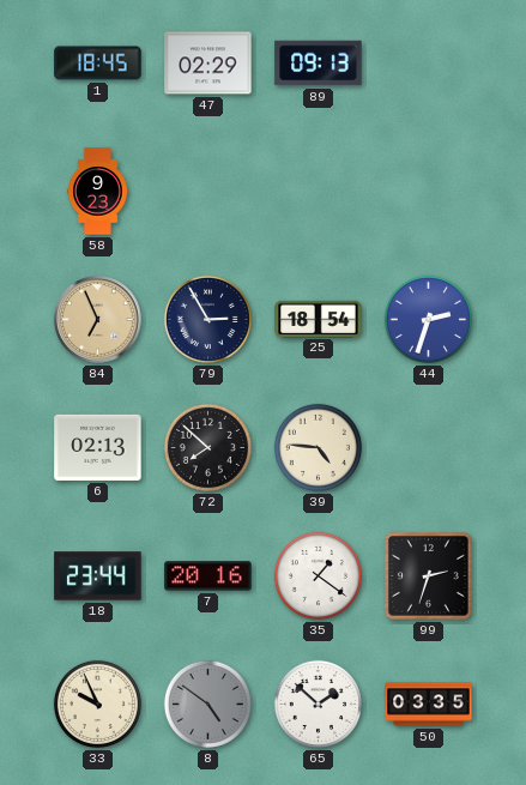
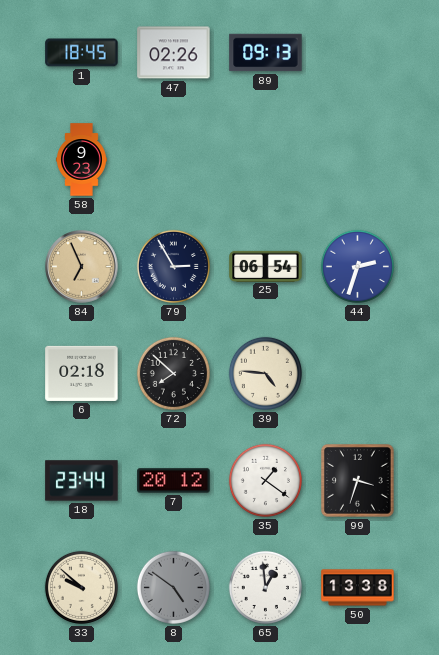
47: 02:29 -> 02:26 (174, 53)
25: 18:54 -> 06:54 (266, 266)
6: 02:13 -> 02:18 (82, 373)
7: 20:16 -> 20:12 (174, 481)
99: 2:33 -> 3:33 (358, 481)
33: 9:56 -> 9:52 (81, 587)
65: 1:52 -> 12:59 (265, 587)
50: 03:35 -> 13:38 (358, 588)
